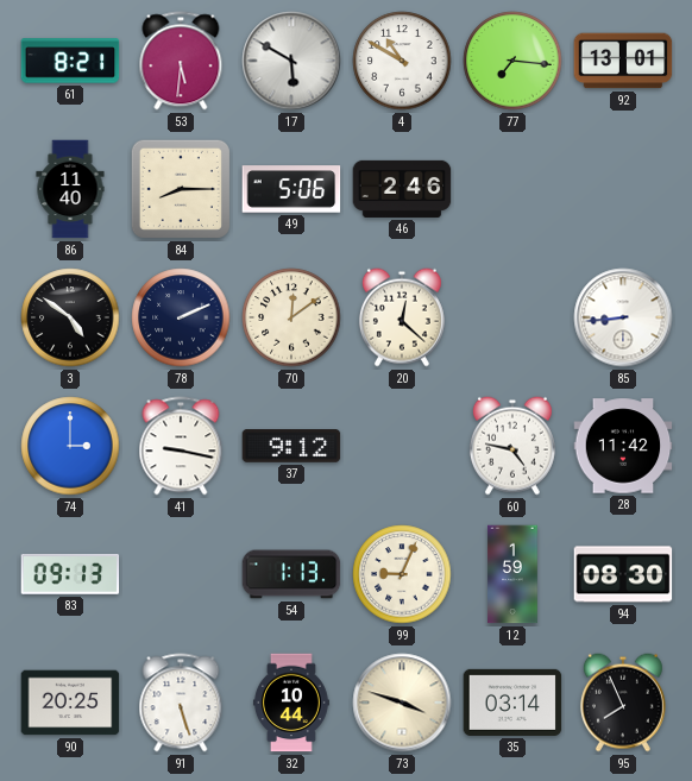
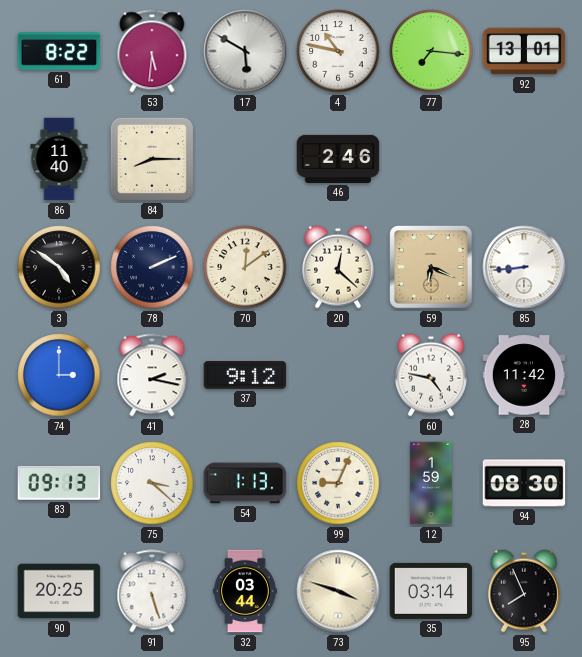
61: 8:21 -> 8:22 (59, 51)
4: 10:50 -> 10:47 (338, 51)
49: 5:06 -> none (291, 189)
59: none -> 6:19 (431, 267)
41: 9:17 -> 2:17 (152, 375)
75: none -> 3:22 (152, 483)
32: 10:44 -> 03:44 (245, 591)
